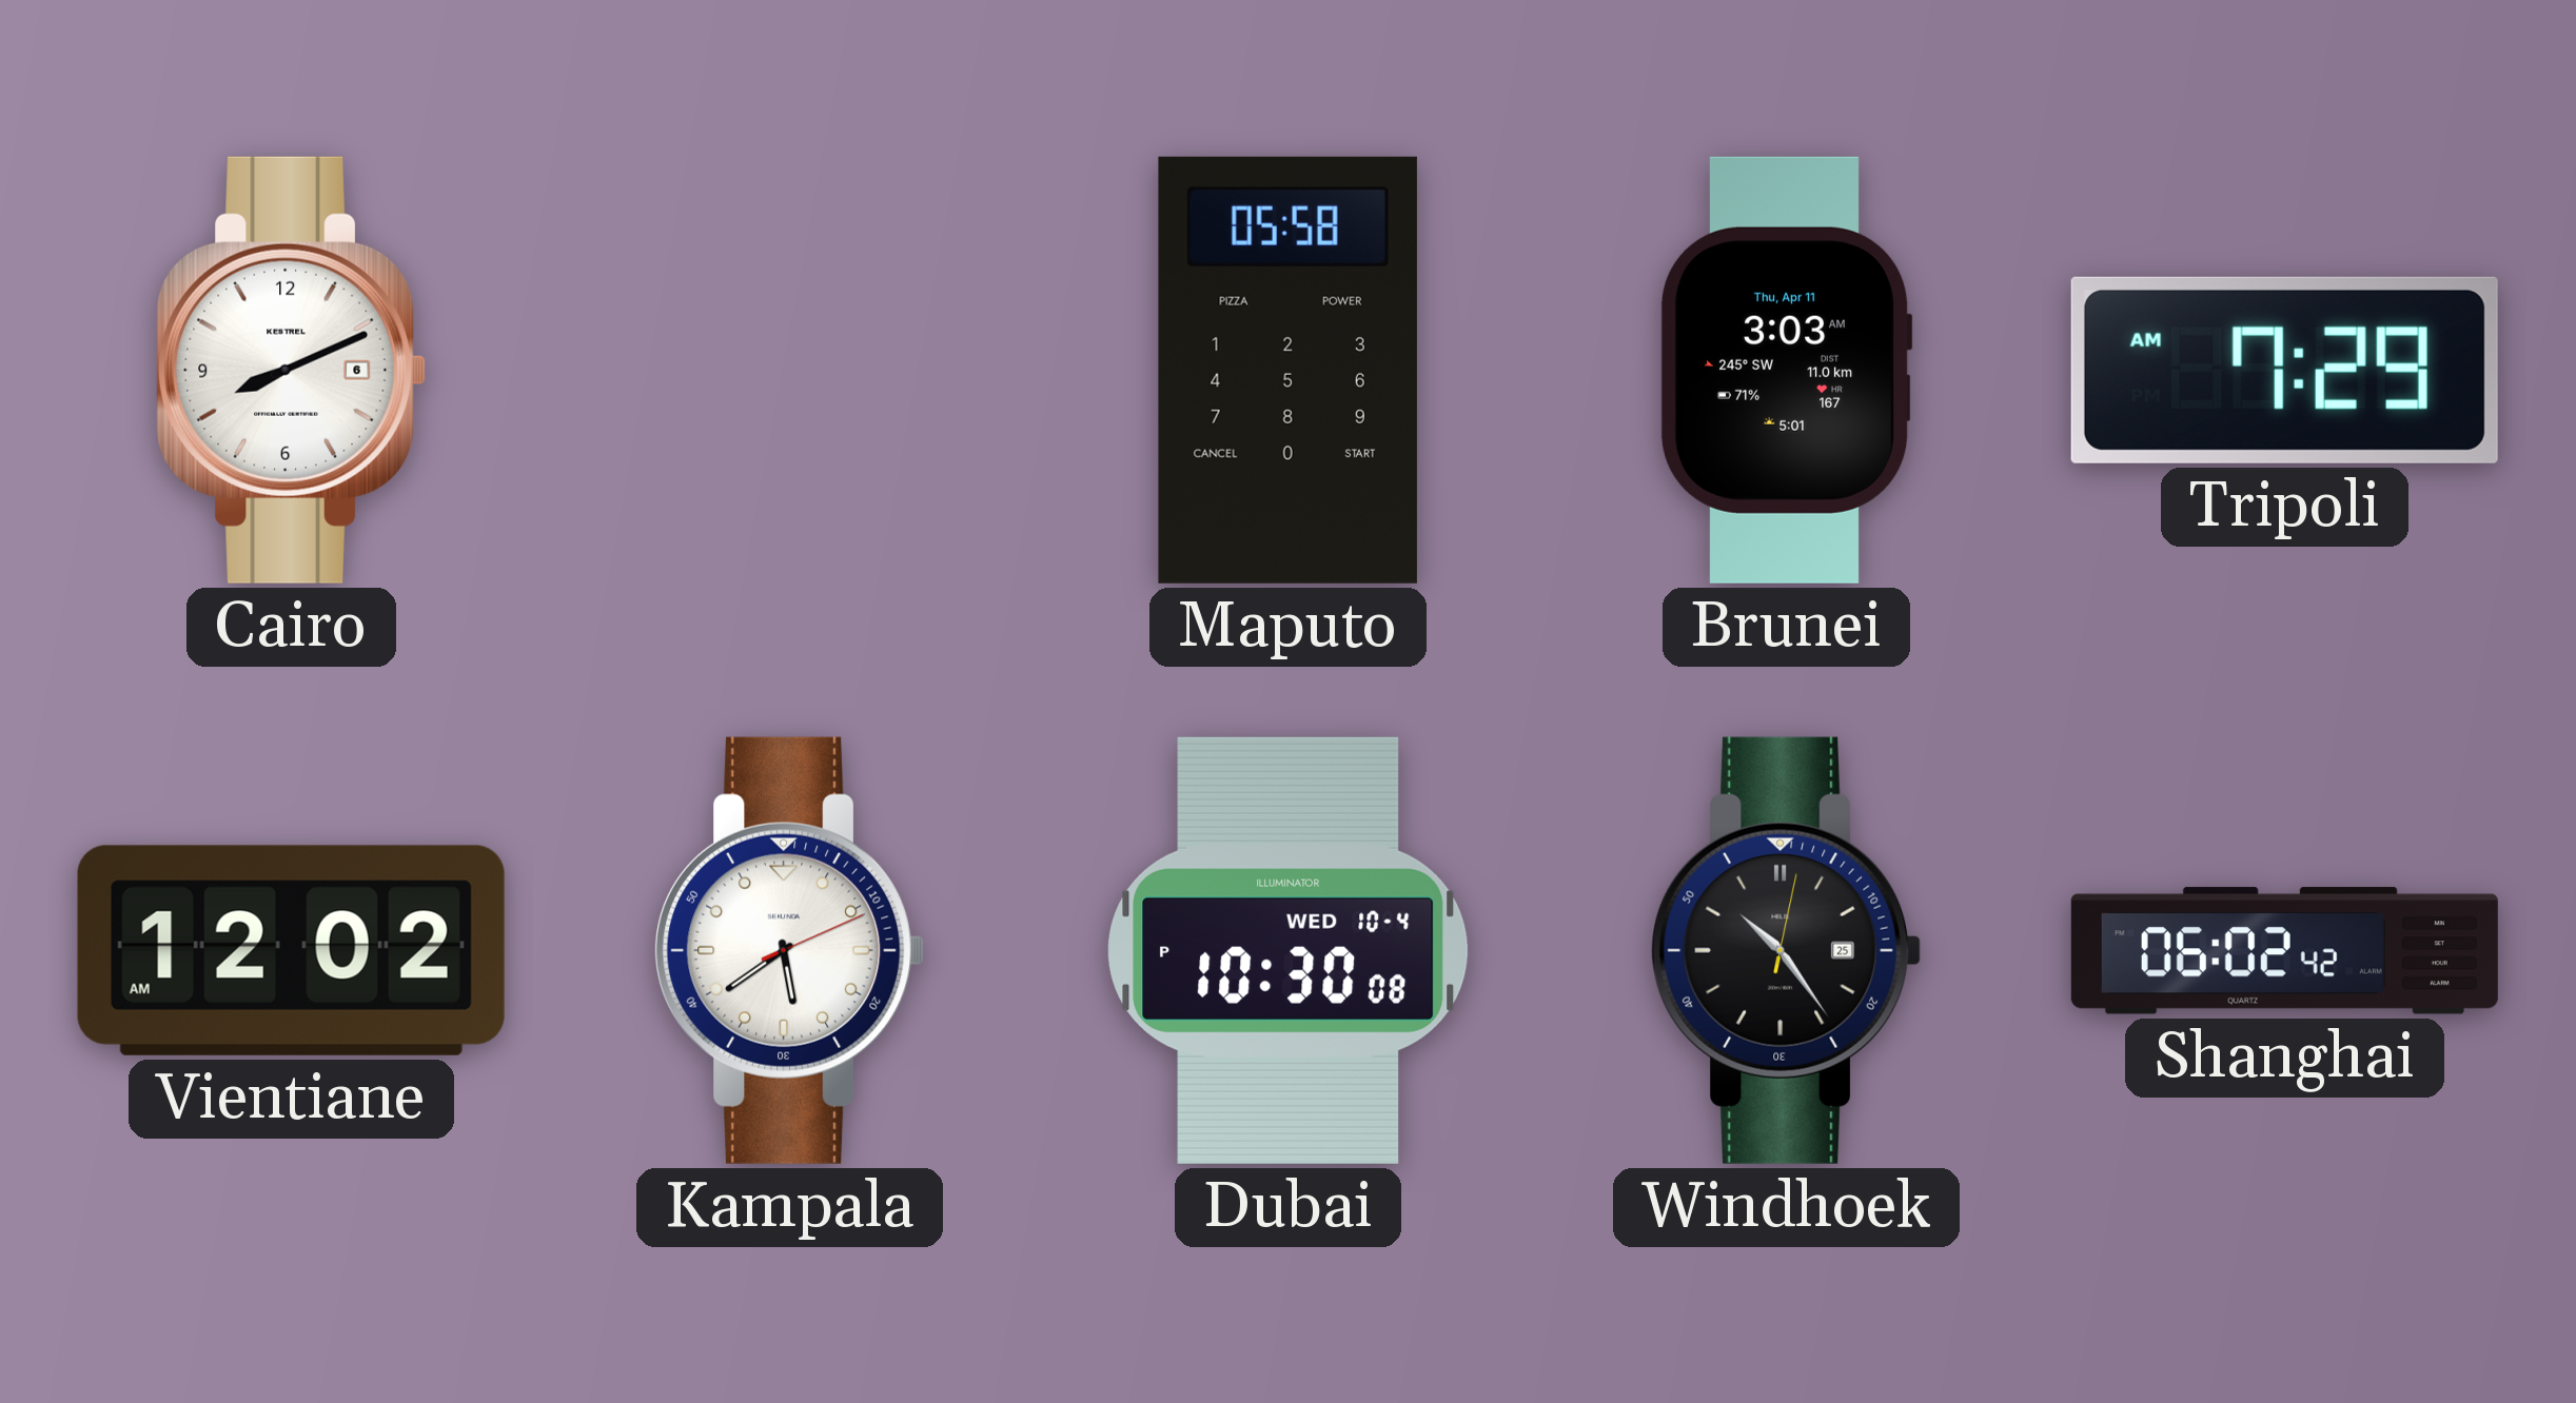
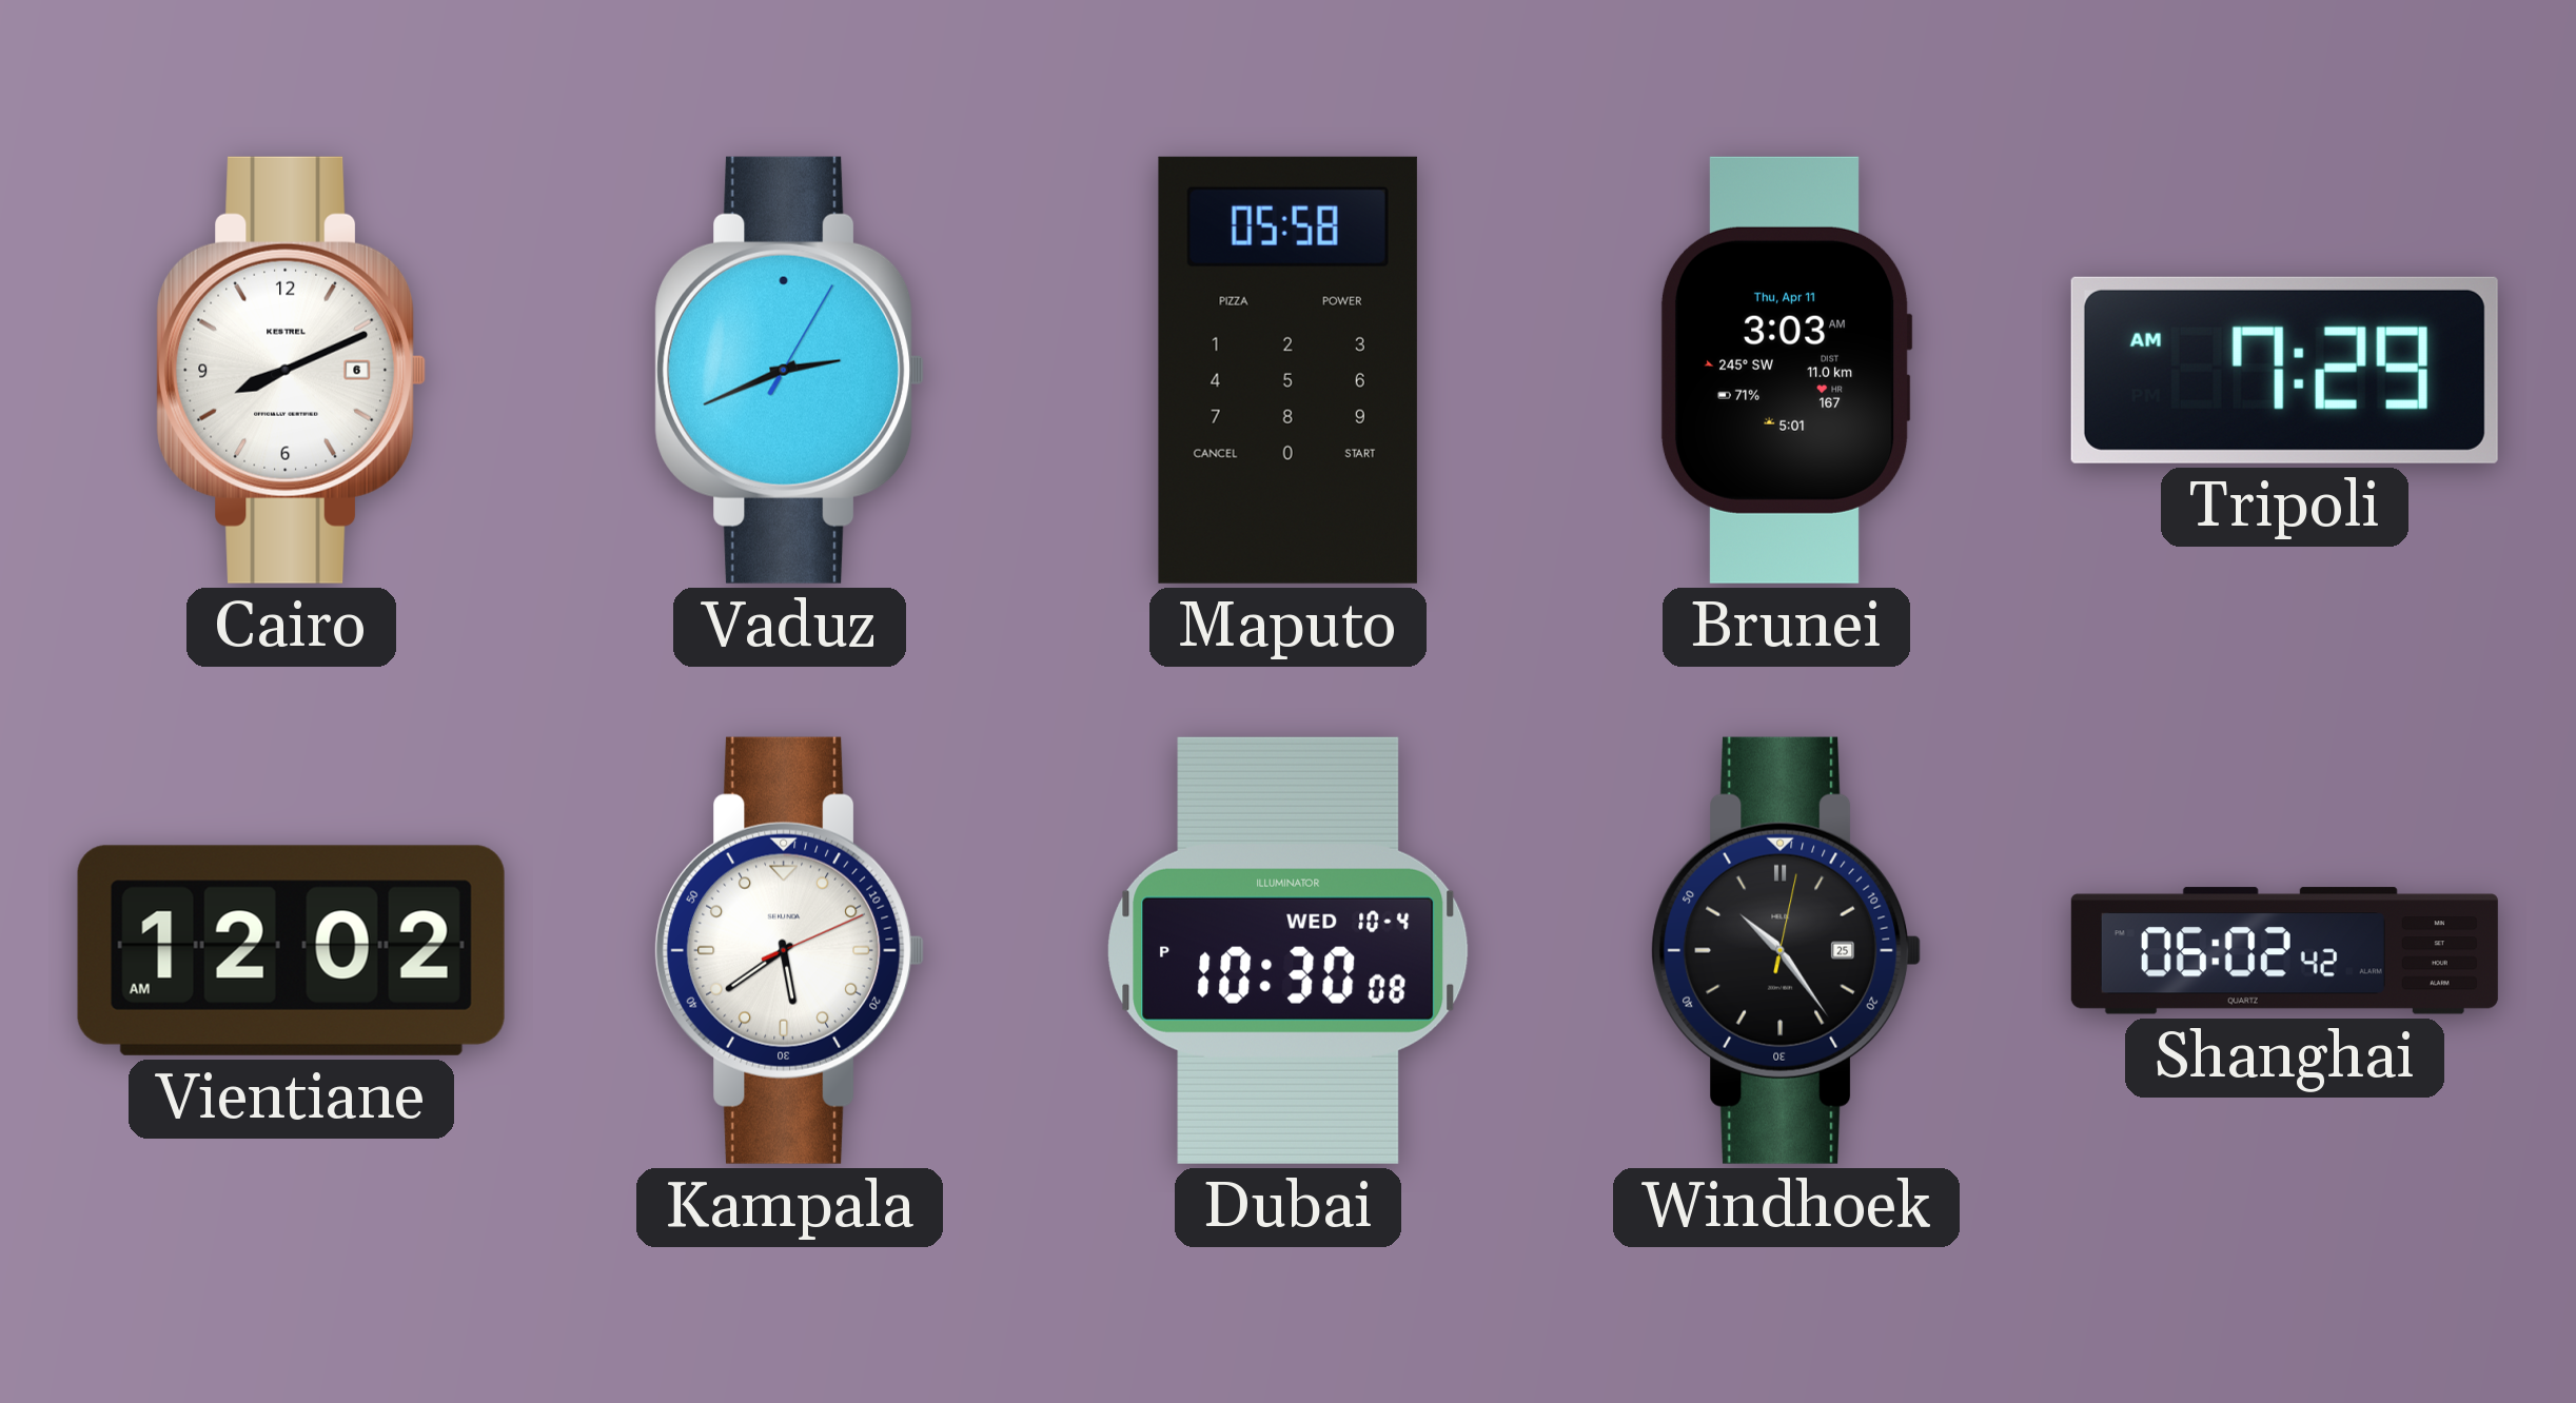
Vaduz: none -> 2:41 (790, 370)
